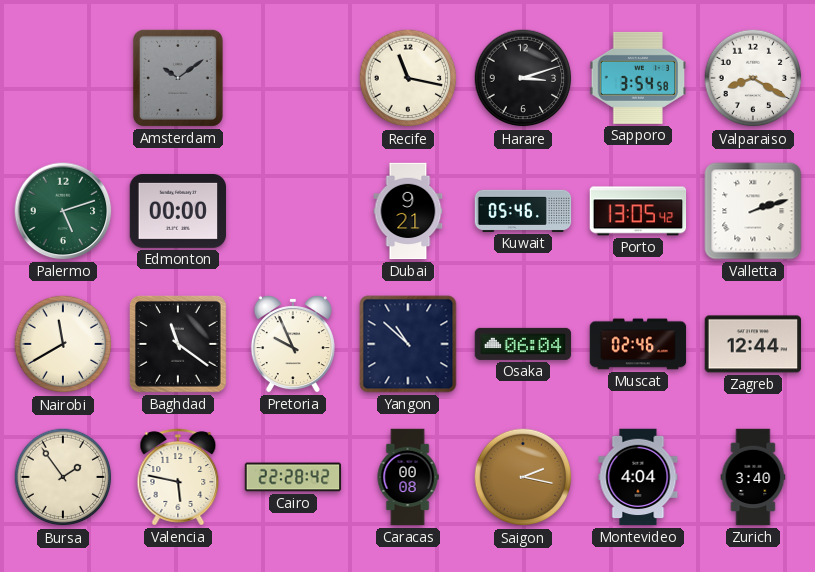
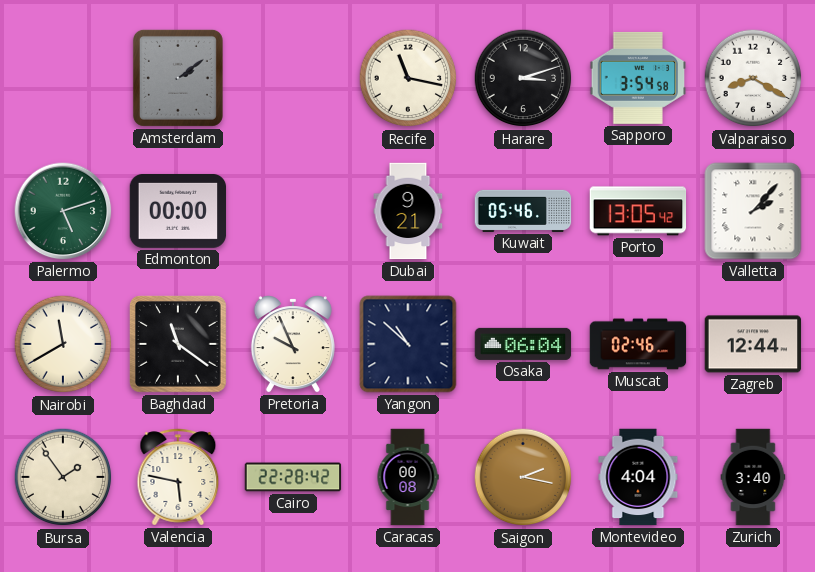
Amsterdam: 10:09 -> 2:09 (178, 78)
Valletta: 2:12 -> 2:07 (753, 211)
